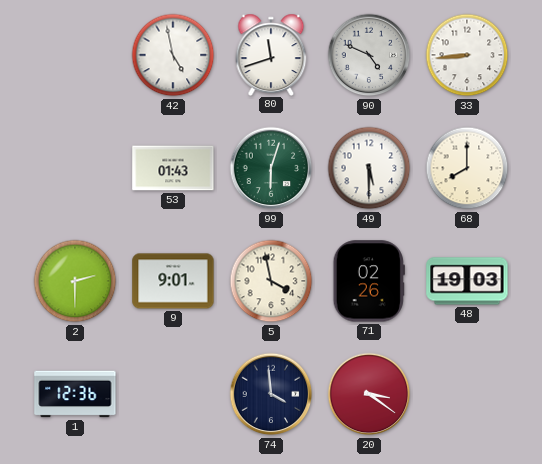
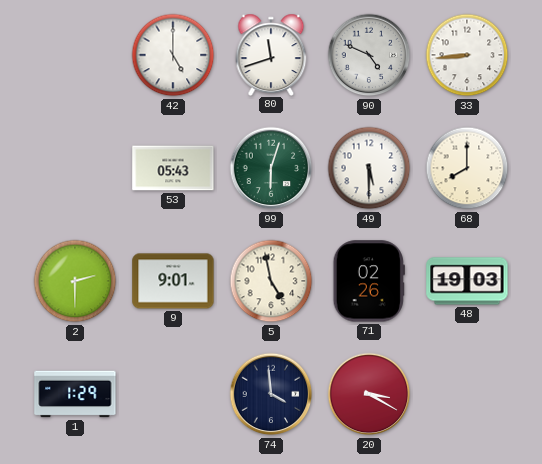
42: 4:58 -> 5:00 (173, 55)
53: 01:43 -> 05:43 (173, 168)
5: 3:58 -> 4:58 (271, 281)
1: 12:36 -> 1:29 (75, 394)
20: 3:21 -> 3:20 (369, 394)
